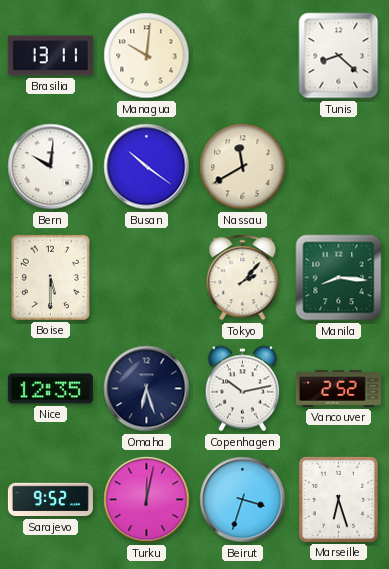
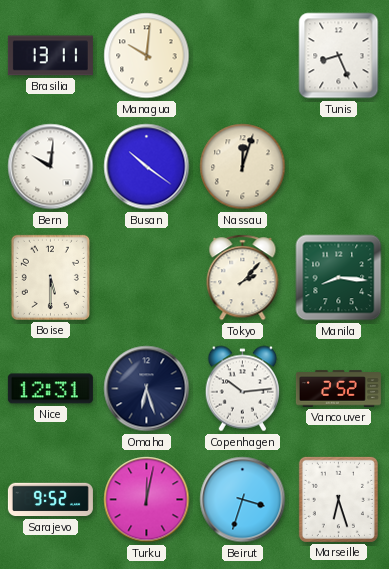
Tunis: 8:22 -> 8:26 (339, 56)
Nassau: 11:40 -> 12:03 (243, 167)
Nice: 12:35 -> 12:31 (50, 389)
Copenhagen: 10:13 -> 10:14 (242, 389)
